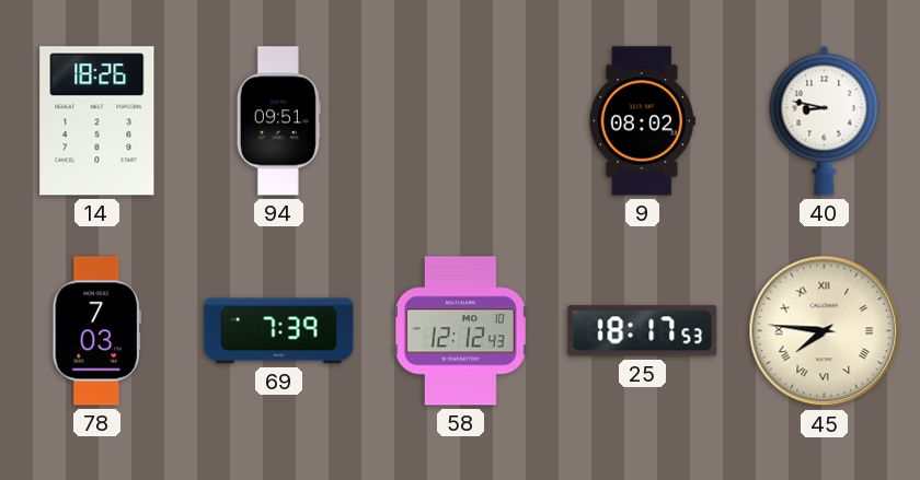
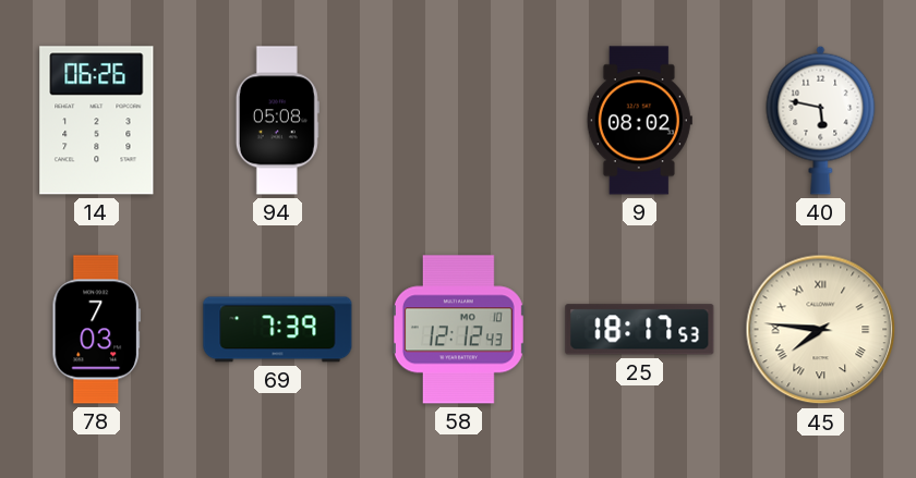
14: 18:26 -> 06:26 (97, 121)
94: 09:51 -> 05:08 (277, 121)
40: 8:47 -> 5:47 (821, 120)
